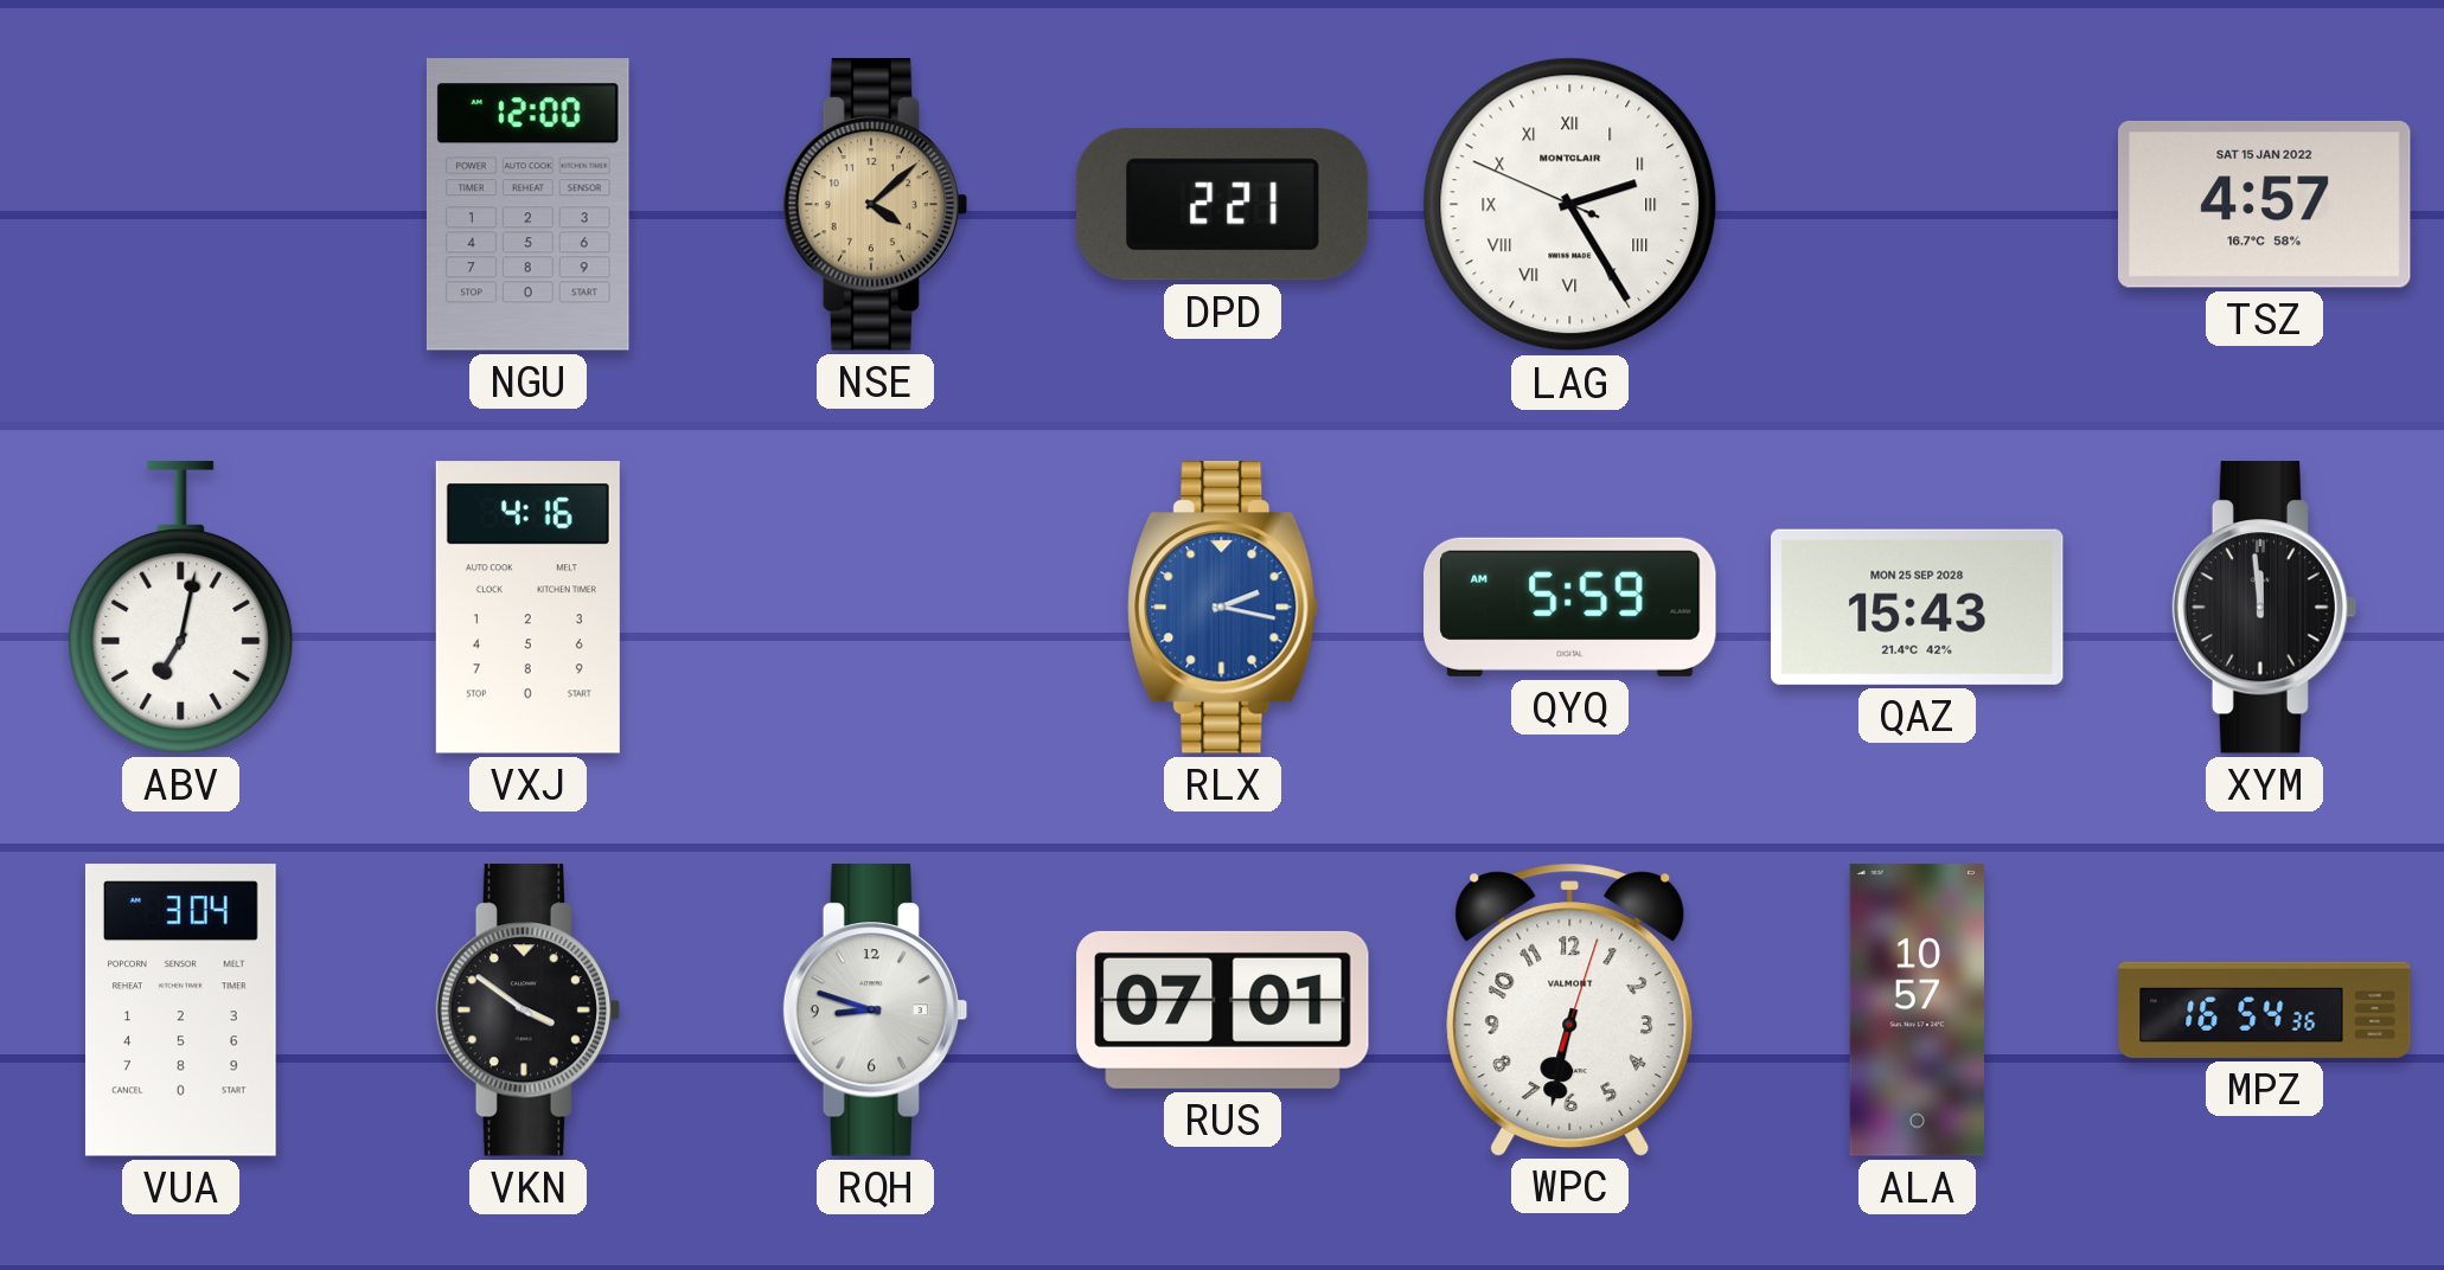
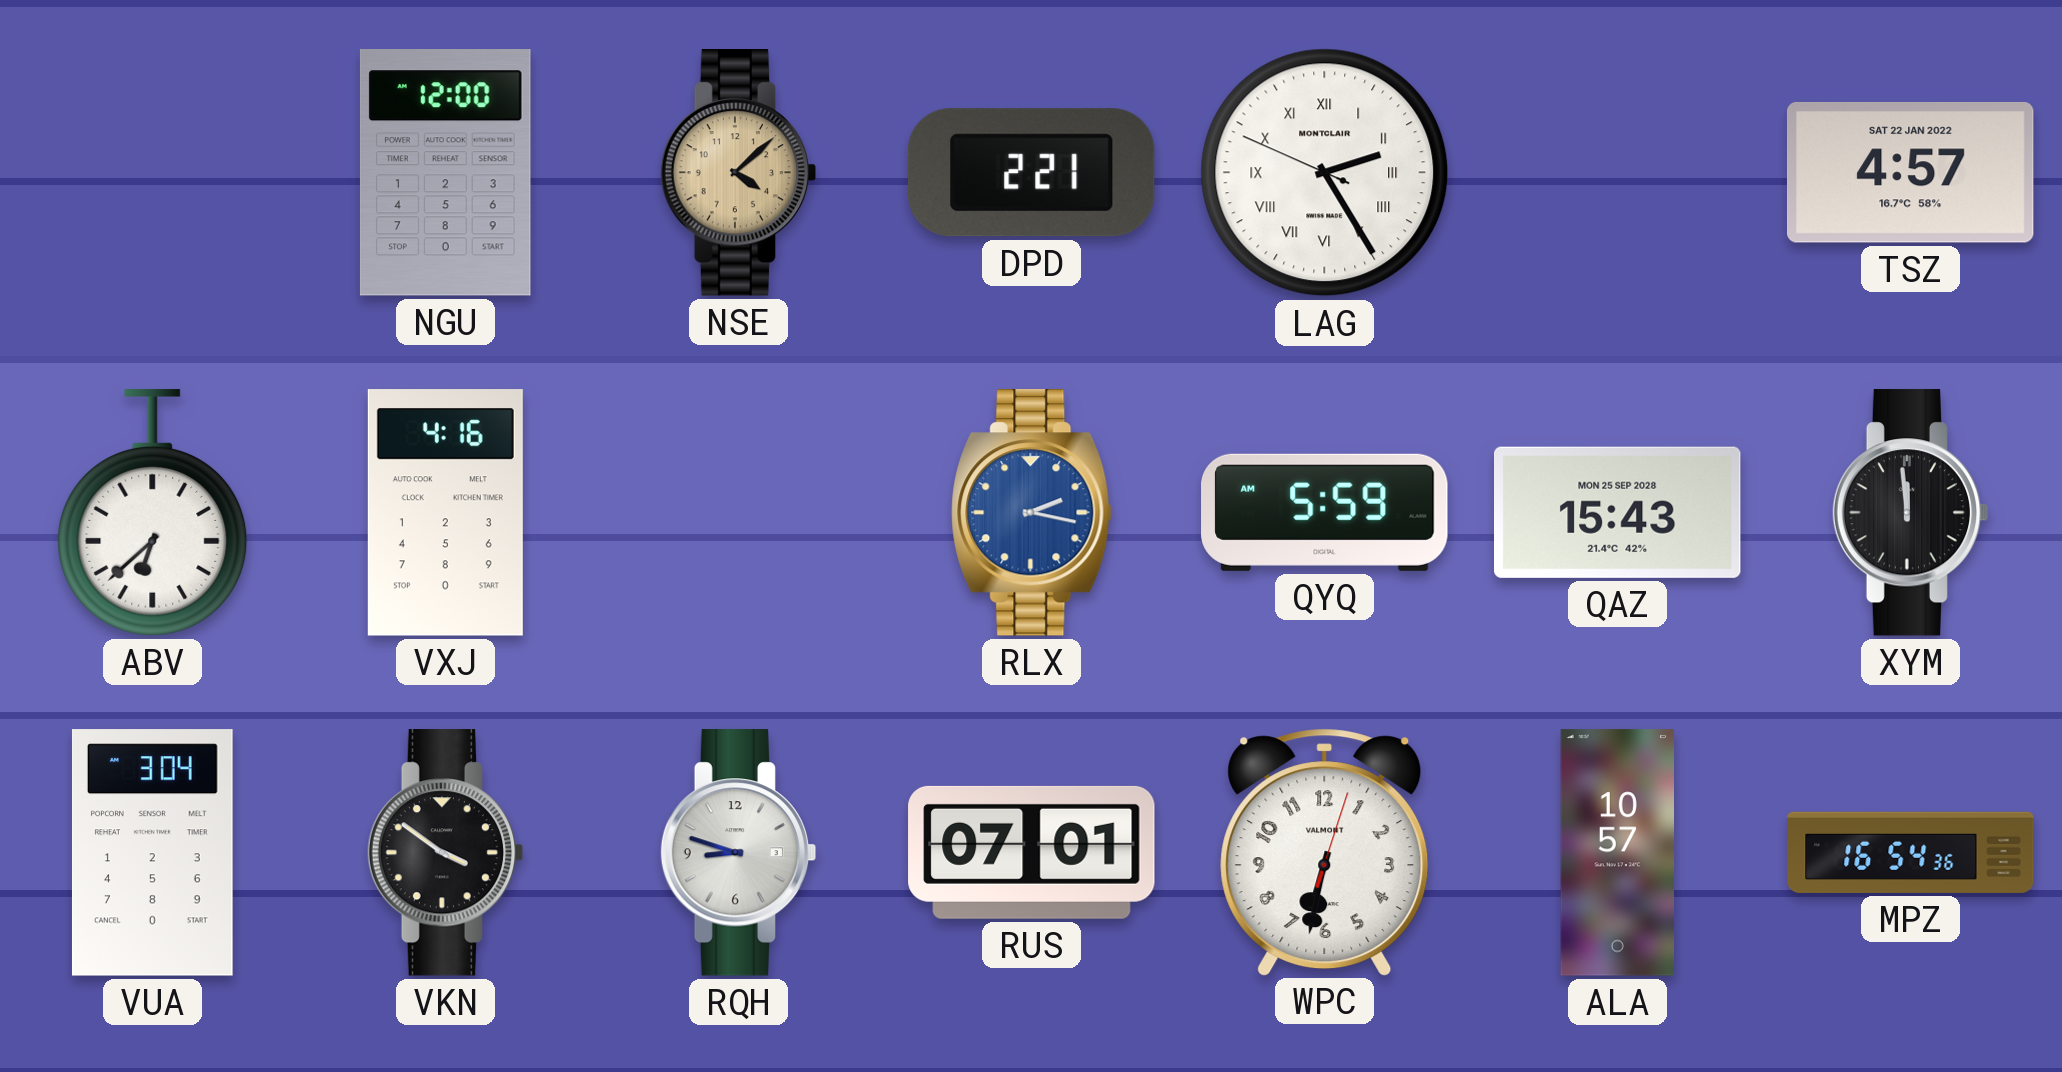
TSZ date: SAT 15 JAN 2022 -> SAT 22 JAN 2022 (1910, 172)
ABV: 7:02 -> 6:38 (153, 513)
